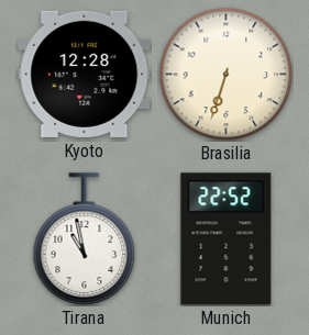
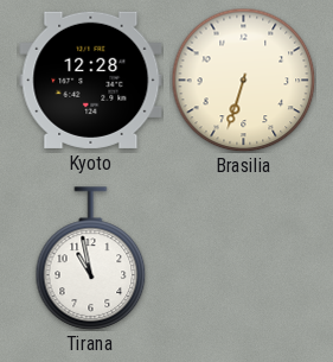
Munich: 22:52 -> none (227, 239)
